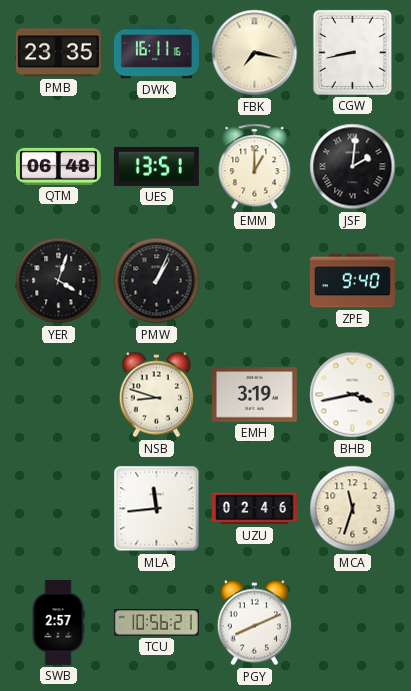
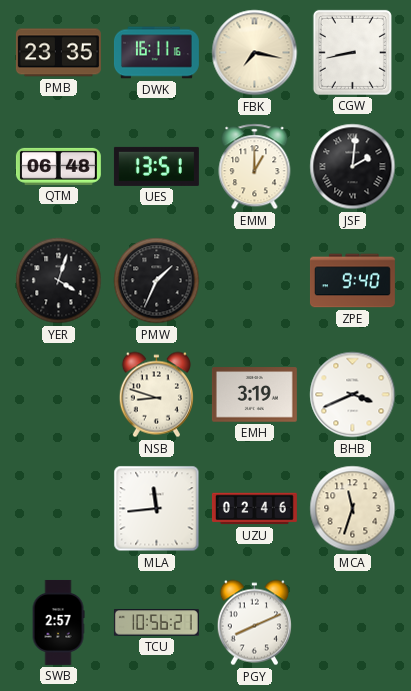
PMW: 1:04 -> 1:34 (157, 281)
BHB: 3:43 -> 3:41 (353, 395)
